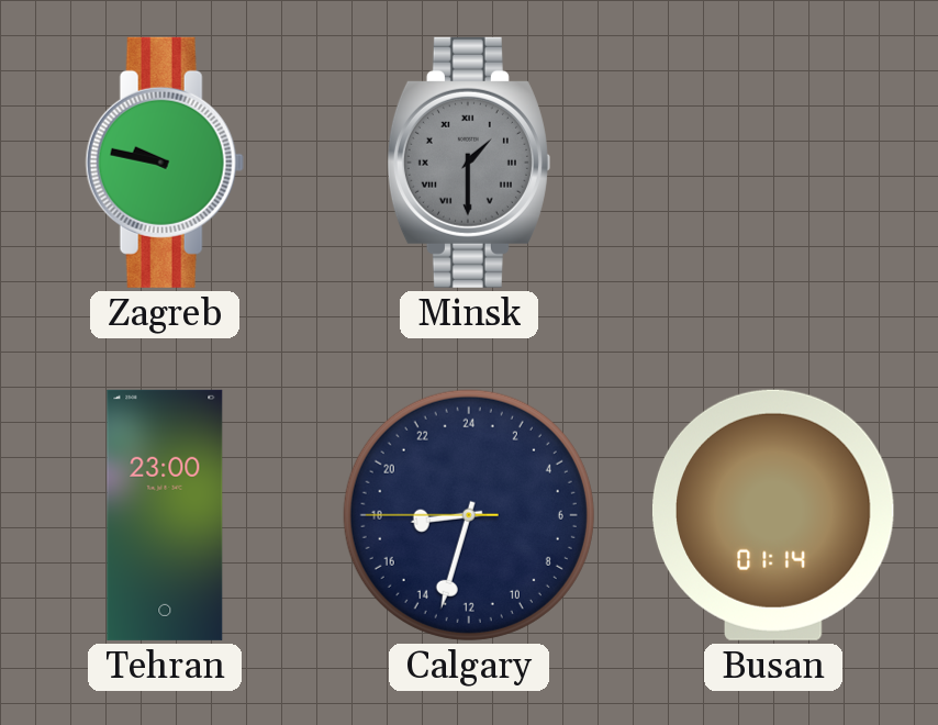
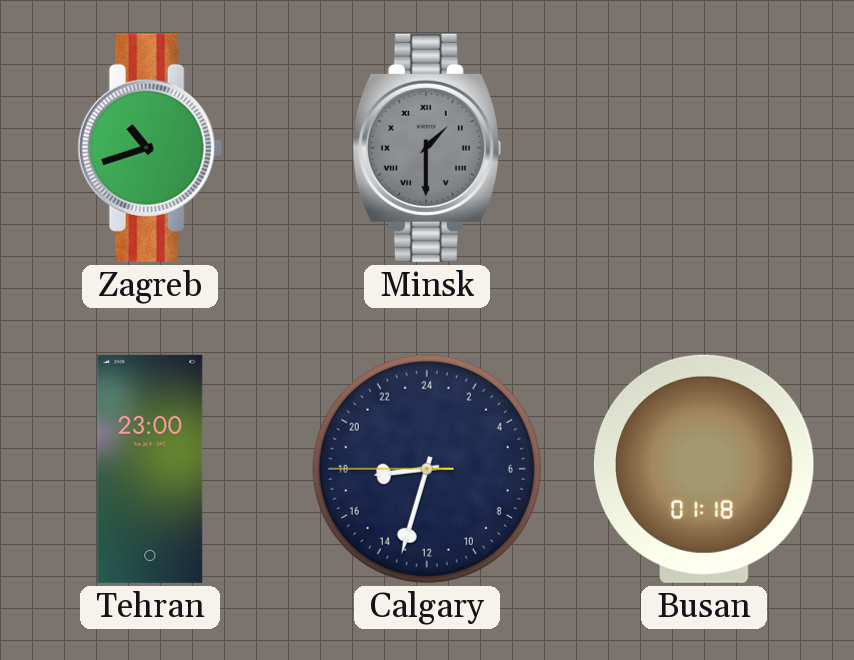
Zagreb: 9:47 -> 10:42 (150, 148)
Busan: 01:14 -> 01:18 (704, 469)
